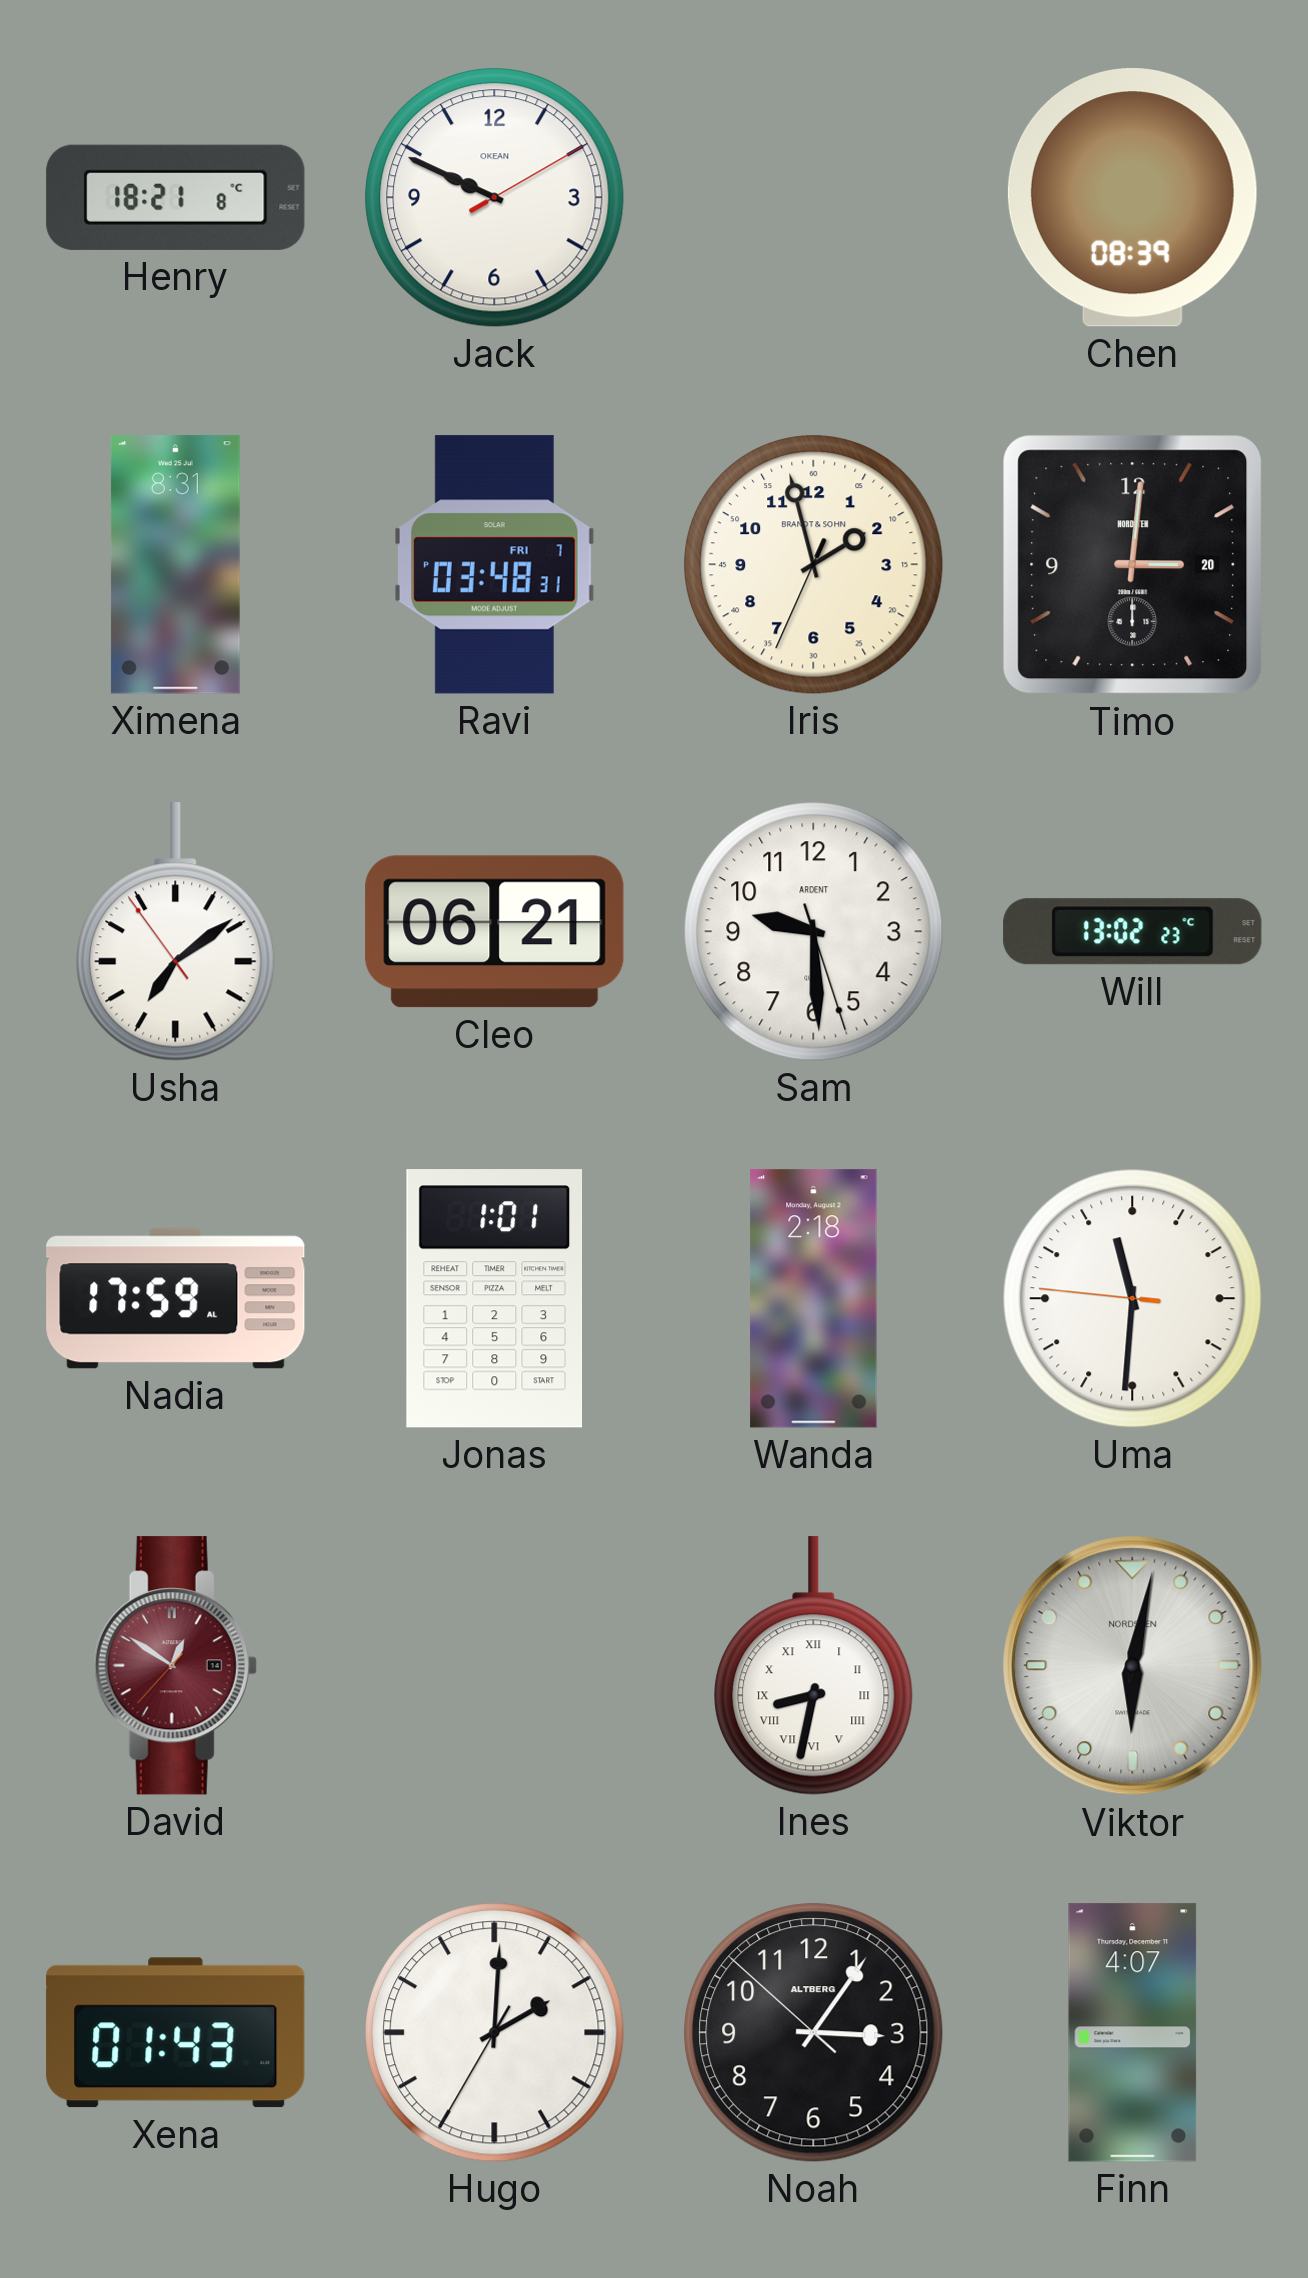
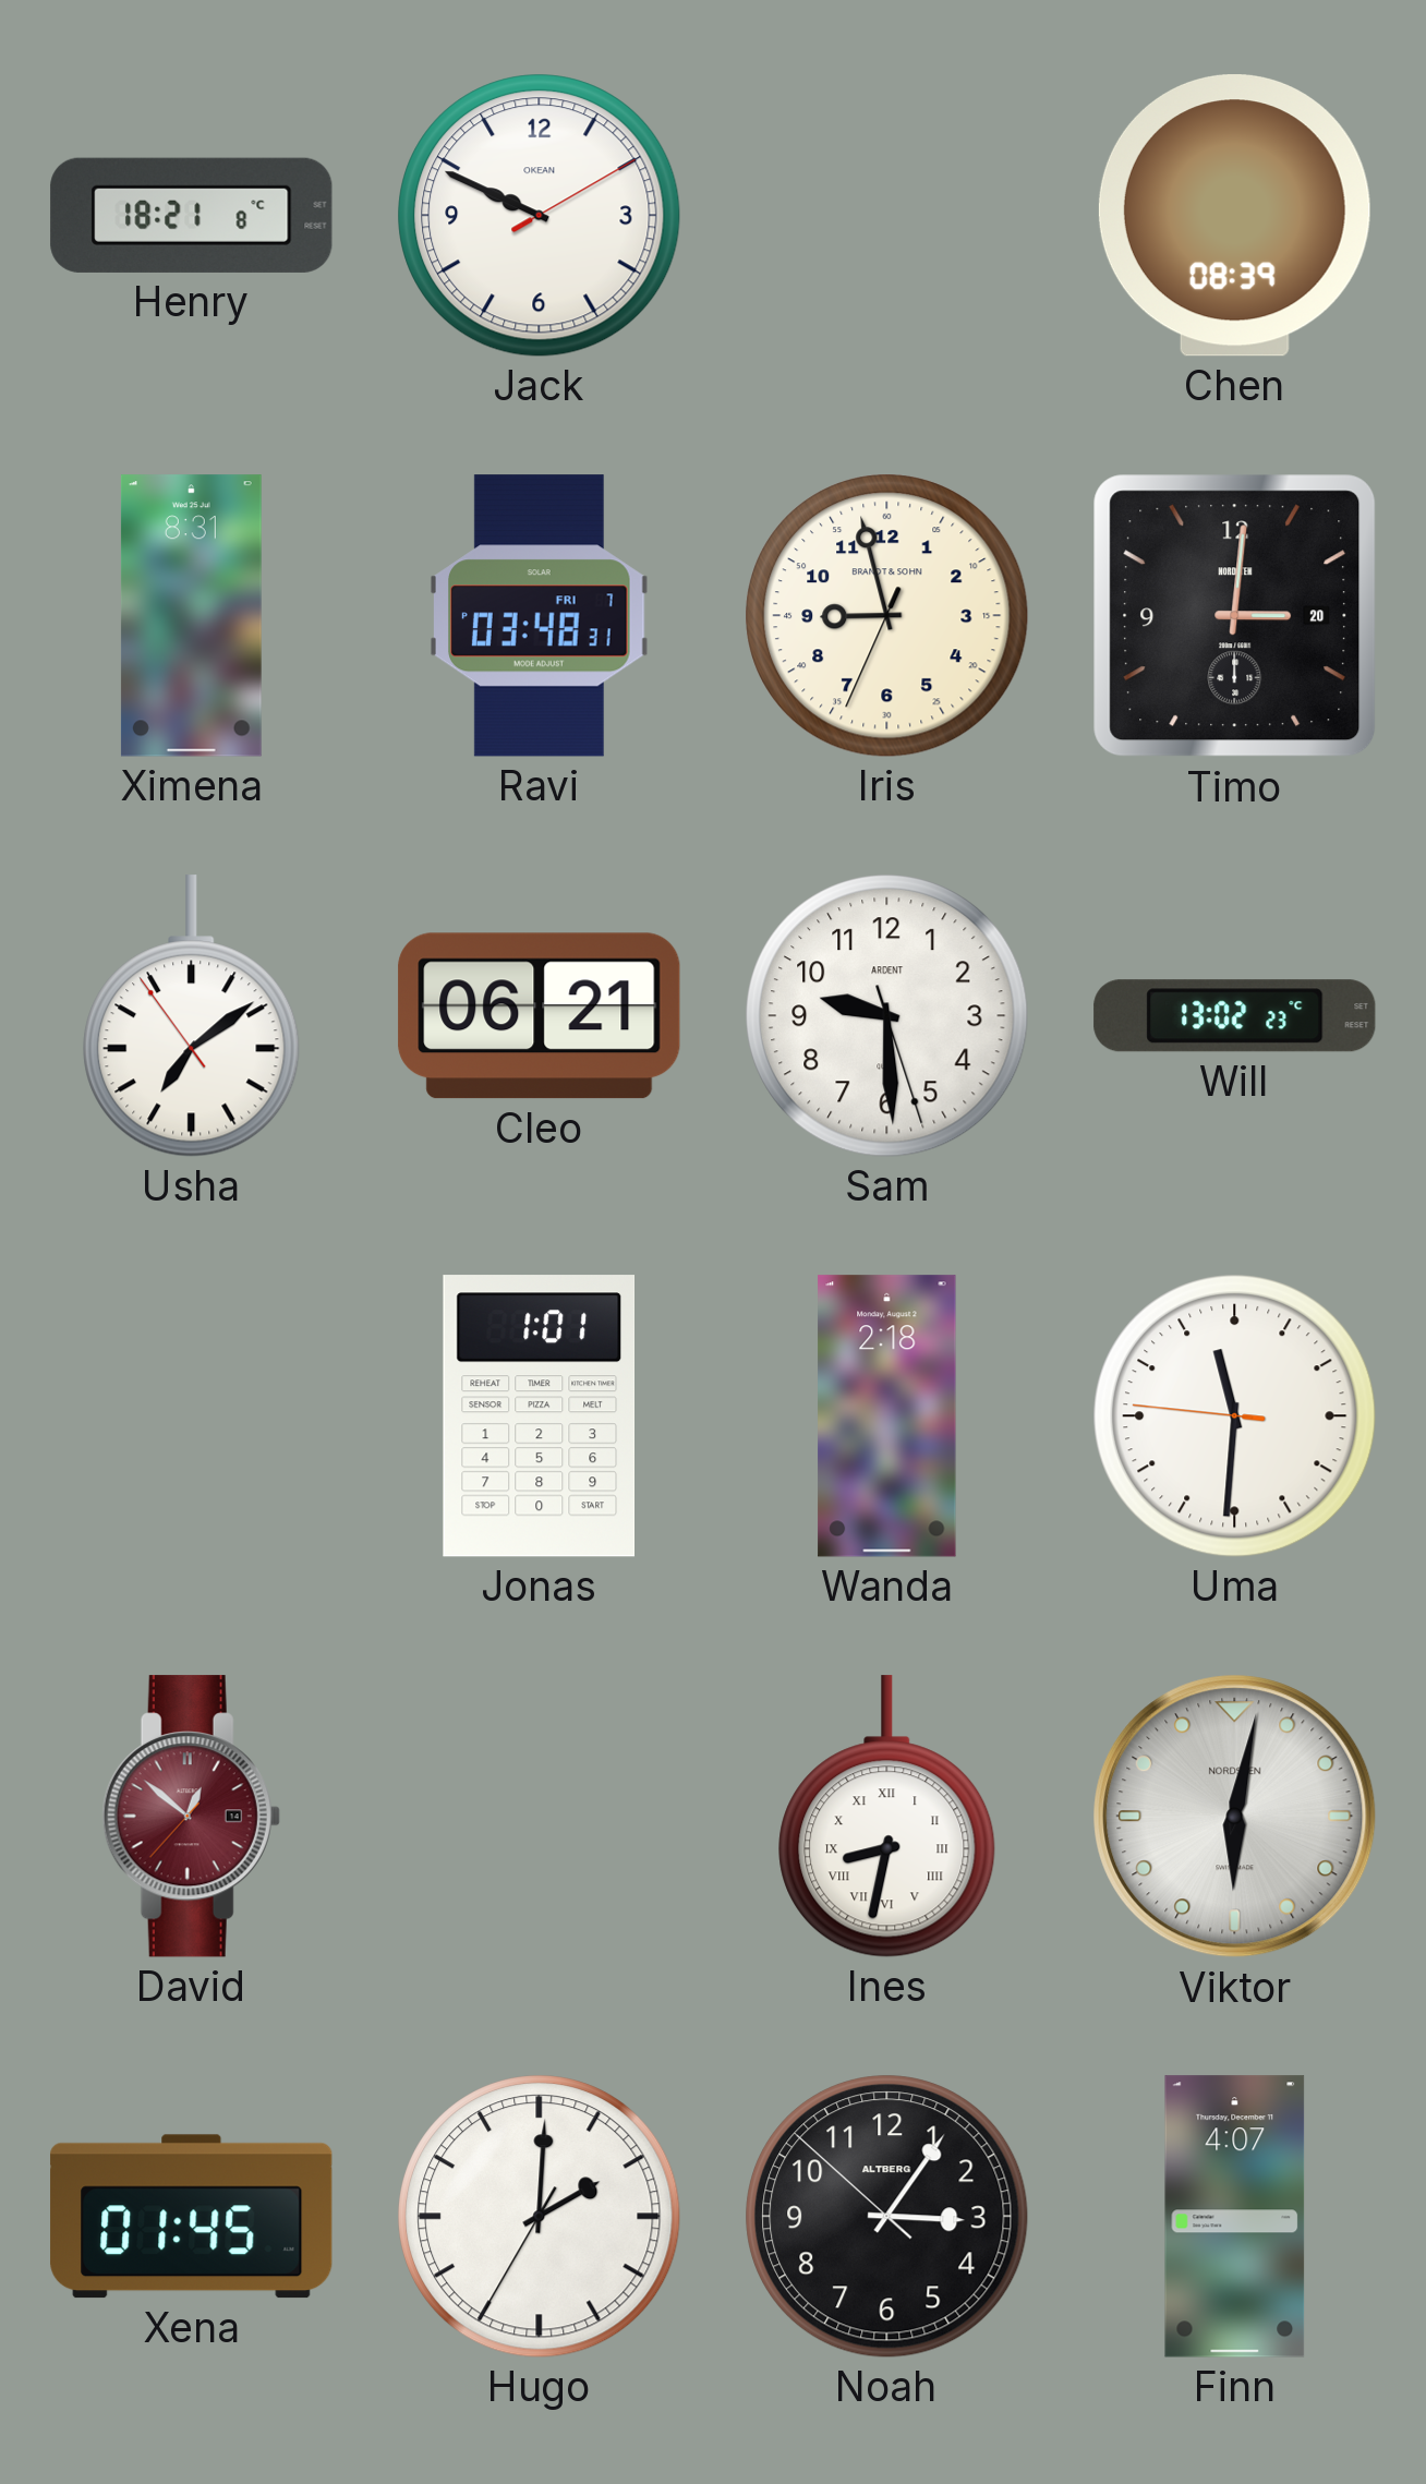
Iris: 1:57 -> 8:57 (887, 616)
Nadia: 17:59 -> none (176, 1299)
David: 12:50 -> 12:51 (191, 1817)
Xena: 01:43 -> 01:45 (192, 2217)
